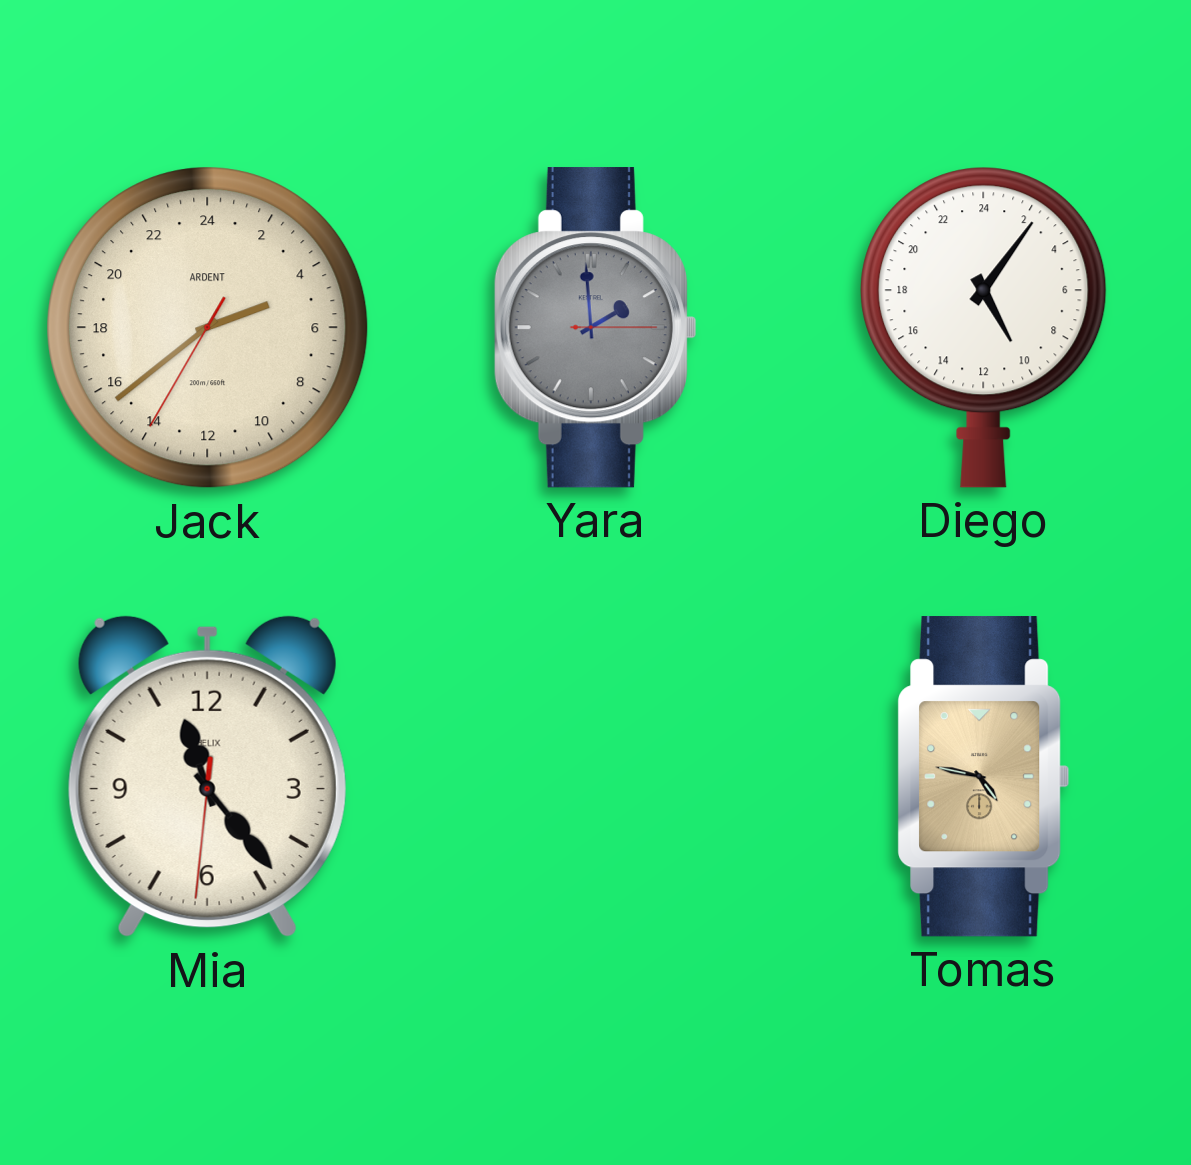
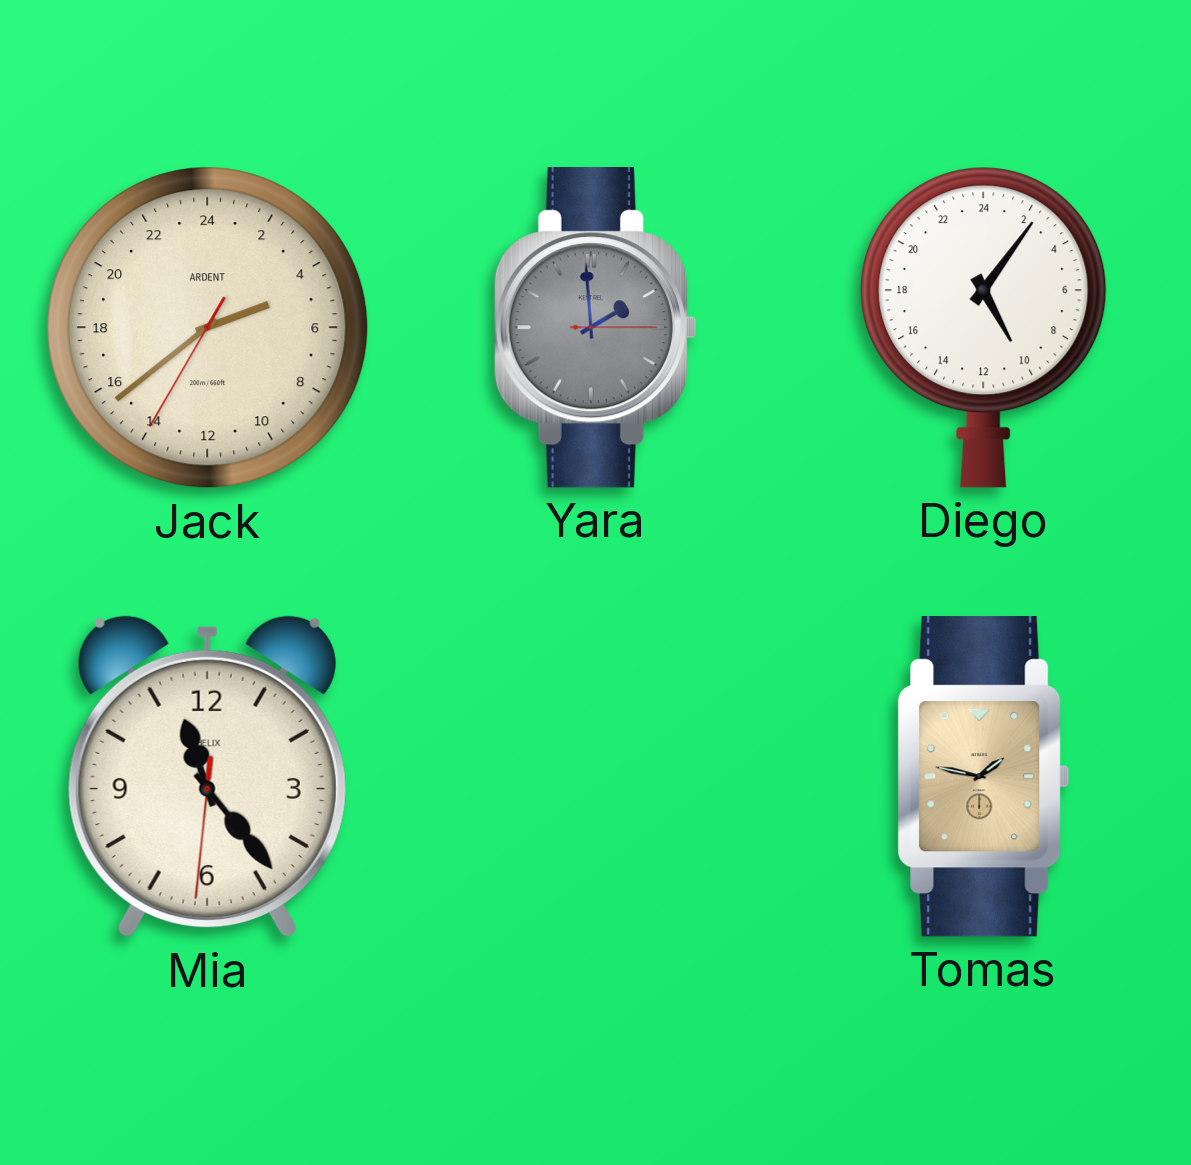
Tomas: 4:47 -> 1:47 (984, 777)
